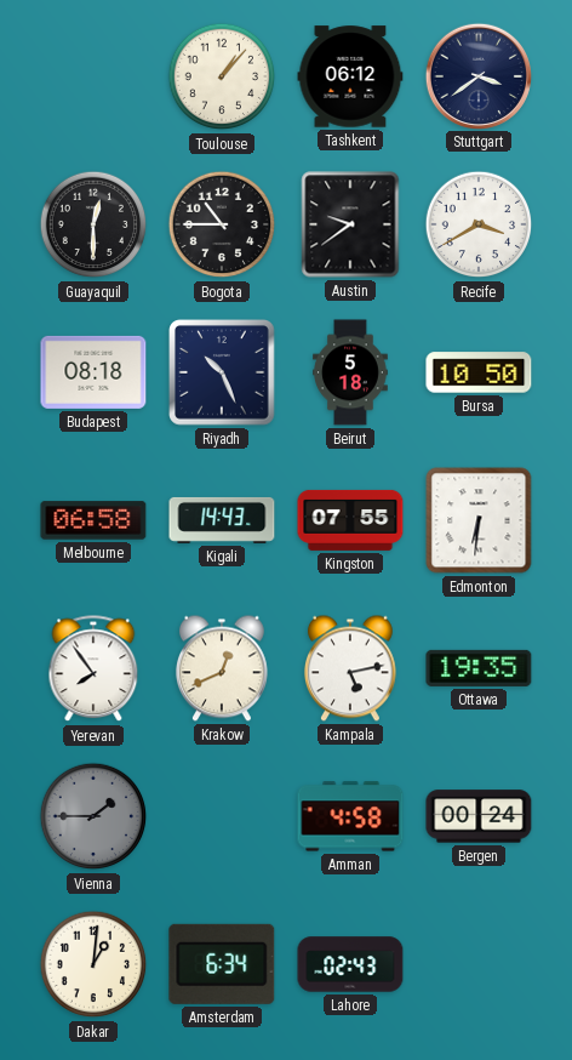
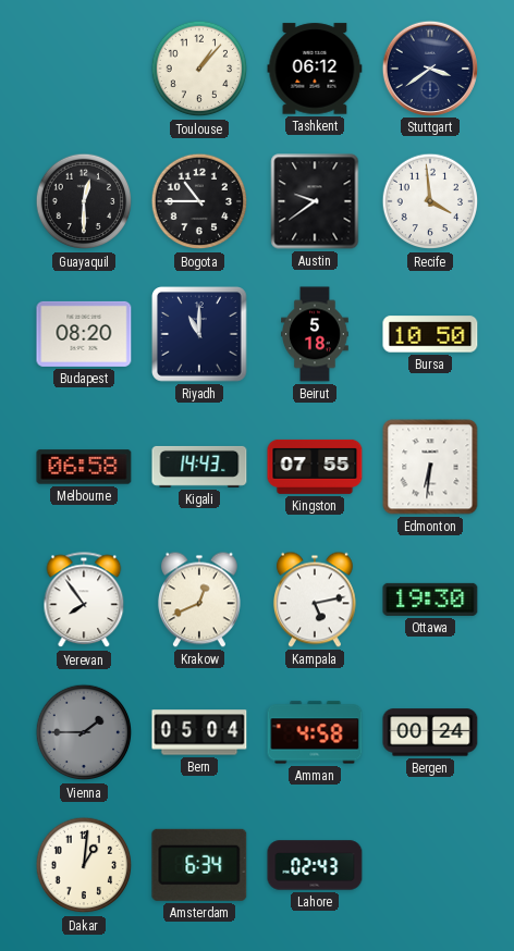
Recife: 3:40 -> 3:59 (430, 201)
Budapest: 08:18 -> 08:20 (84, 334)
Riyadh: 10:26 -> 11:00 (199, 334)
Ottawa: 19:35 -> 19:30 (430, 600)
Bern: none -> 05:04 (199, 732)
